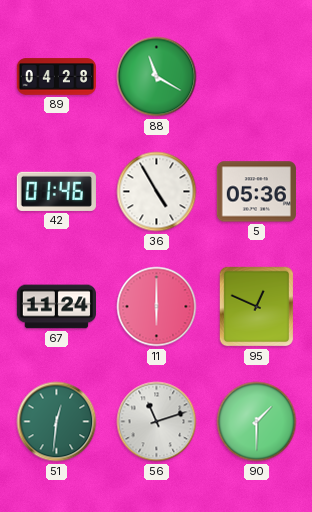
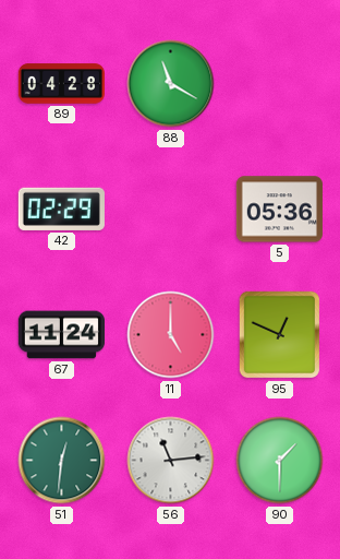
42: 01:46 -> 02:29 (61, 209)
36: 4:55 -> none (157, 192)
11: 6:00 -> 5:00 (171, 335)
56: 11:12 -> 11:14 (171, 461)
